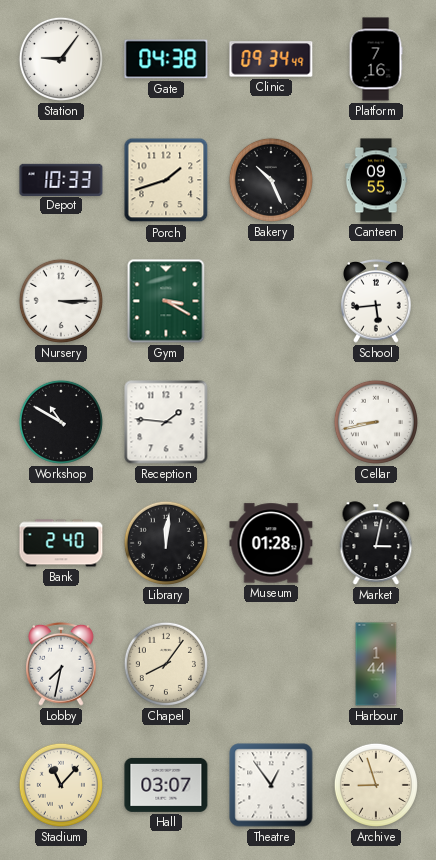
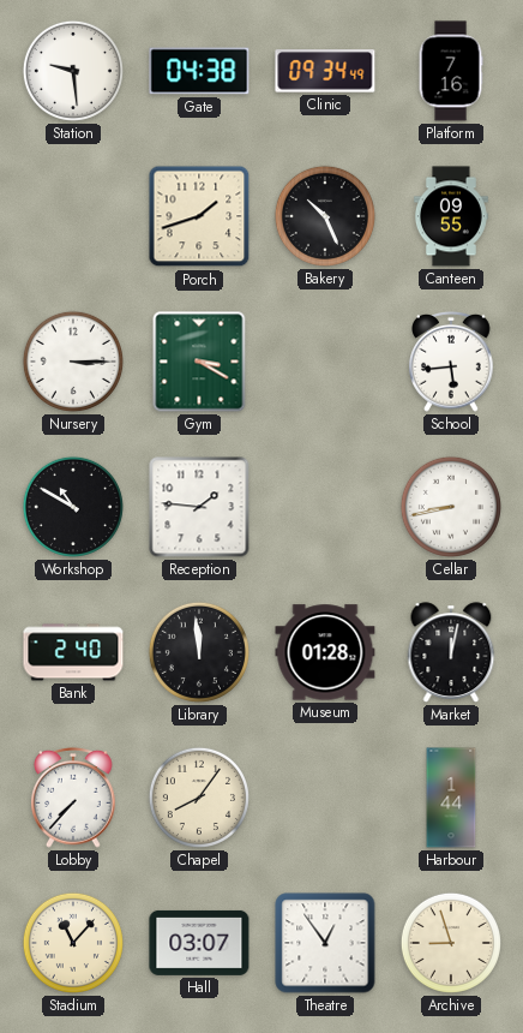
Station: 9:06 -> 9:29 (73, 71)
Depot: 10:33 -> none (61, 179)
Library: 12:01 -> 11:59 (199, 652)
Market: 3:02 -> 12:02 (451, 652)
Lobby: 7:32 -> 7:37 (74, 798)
